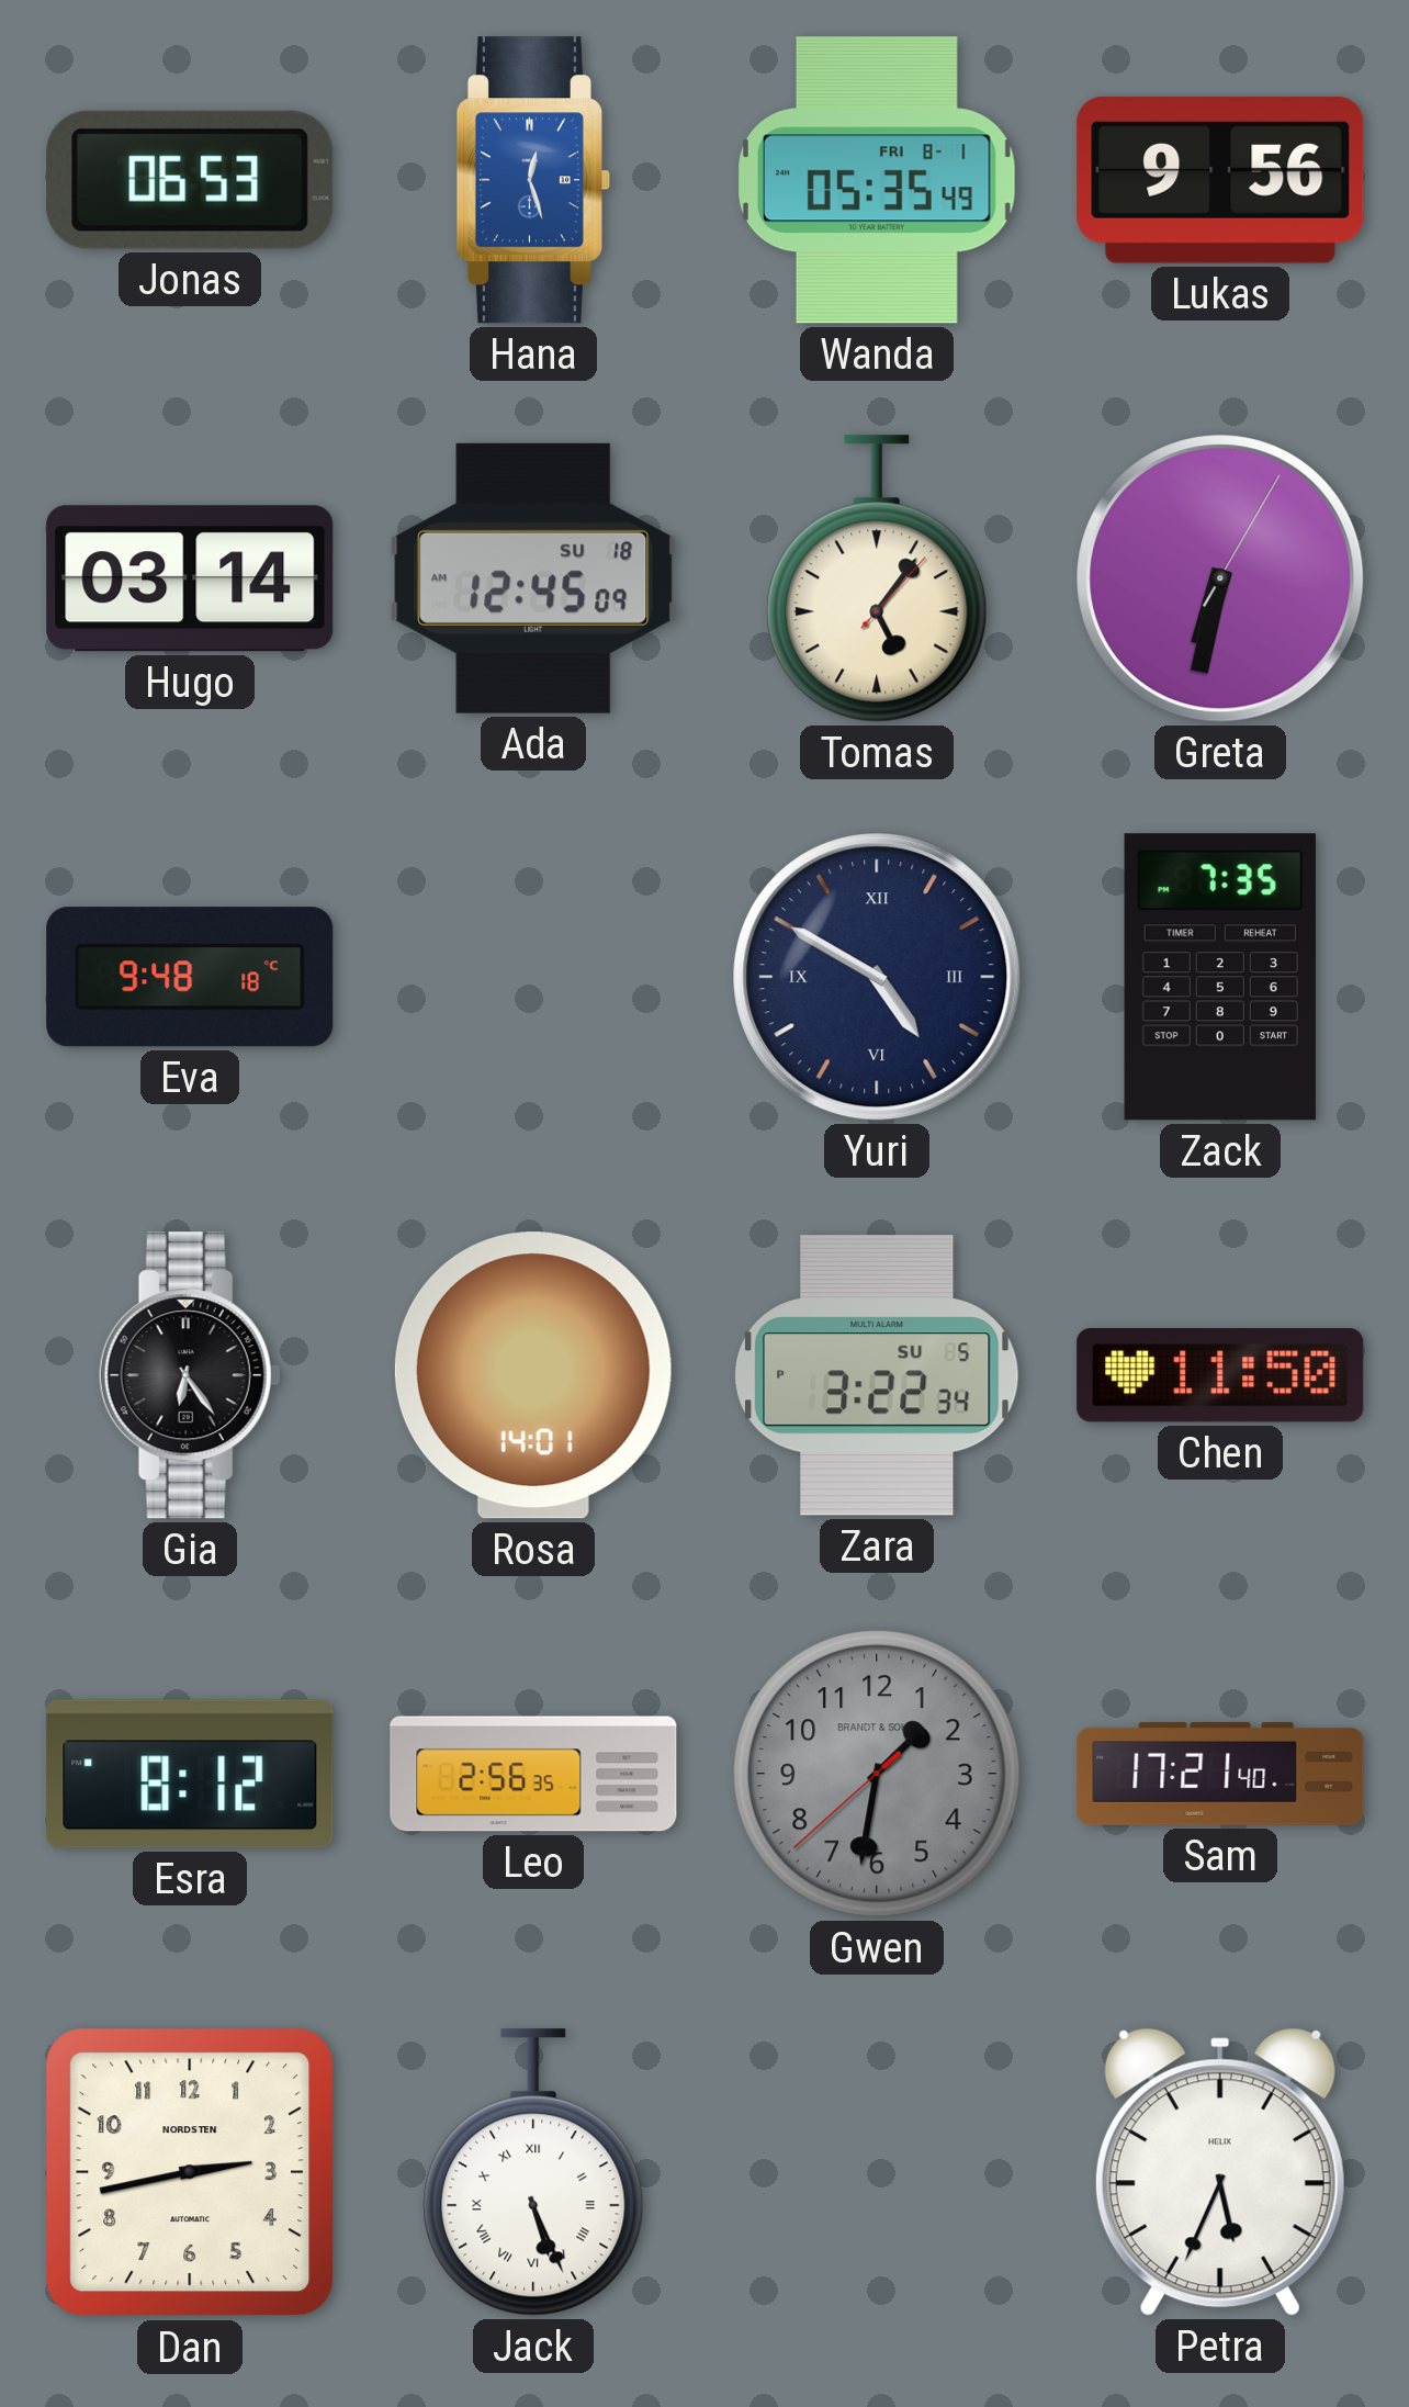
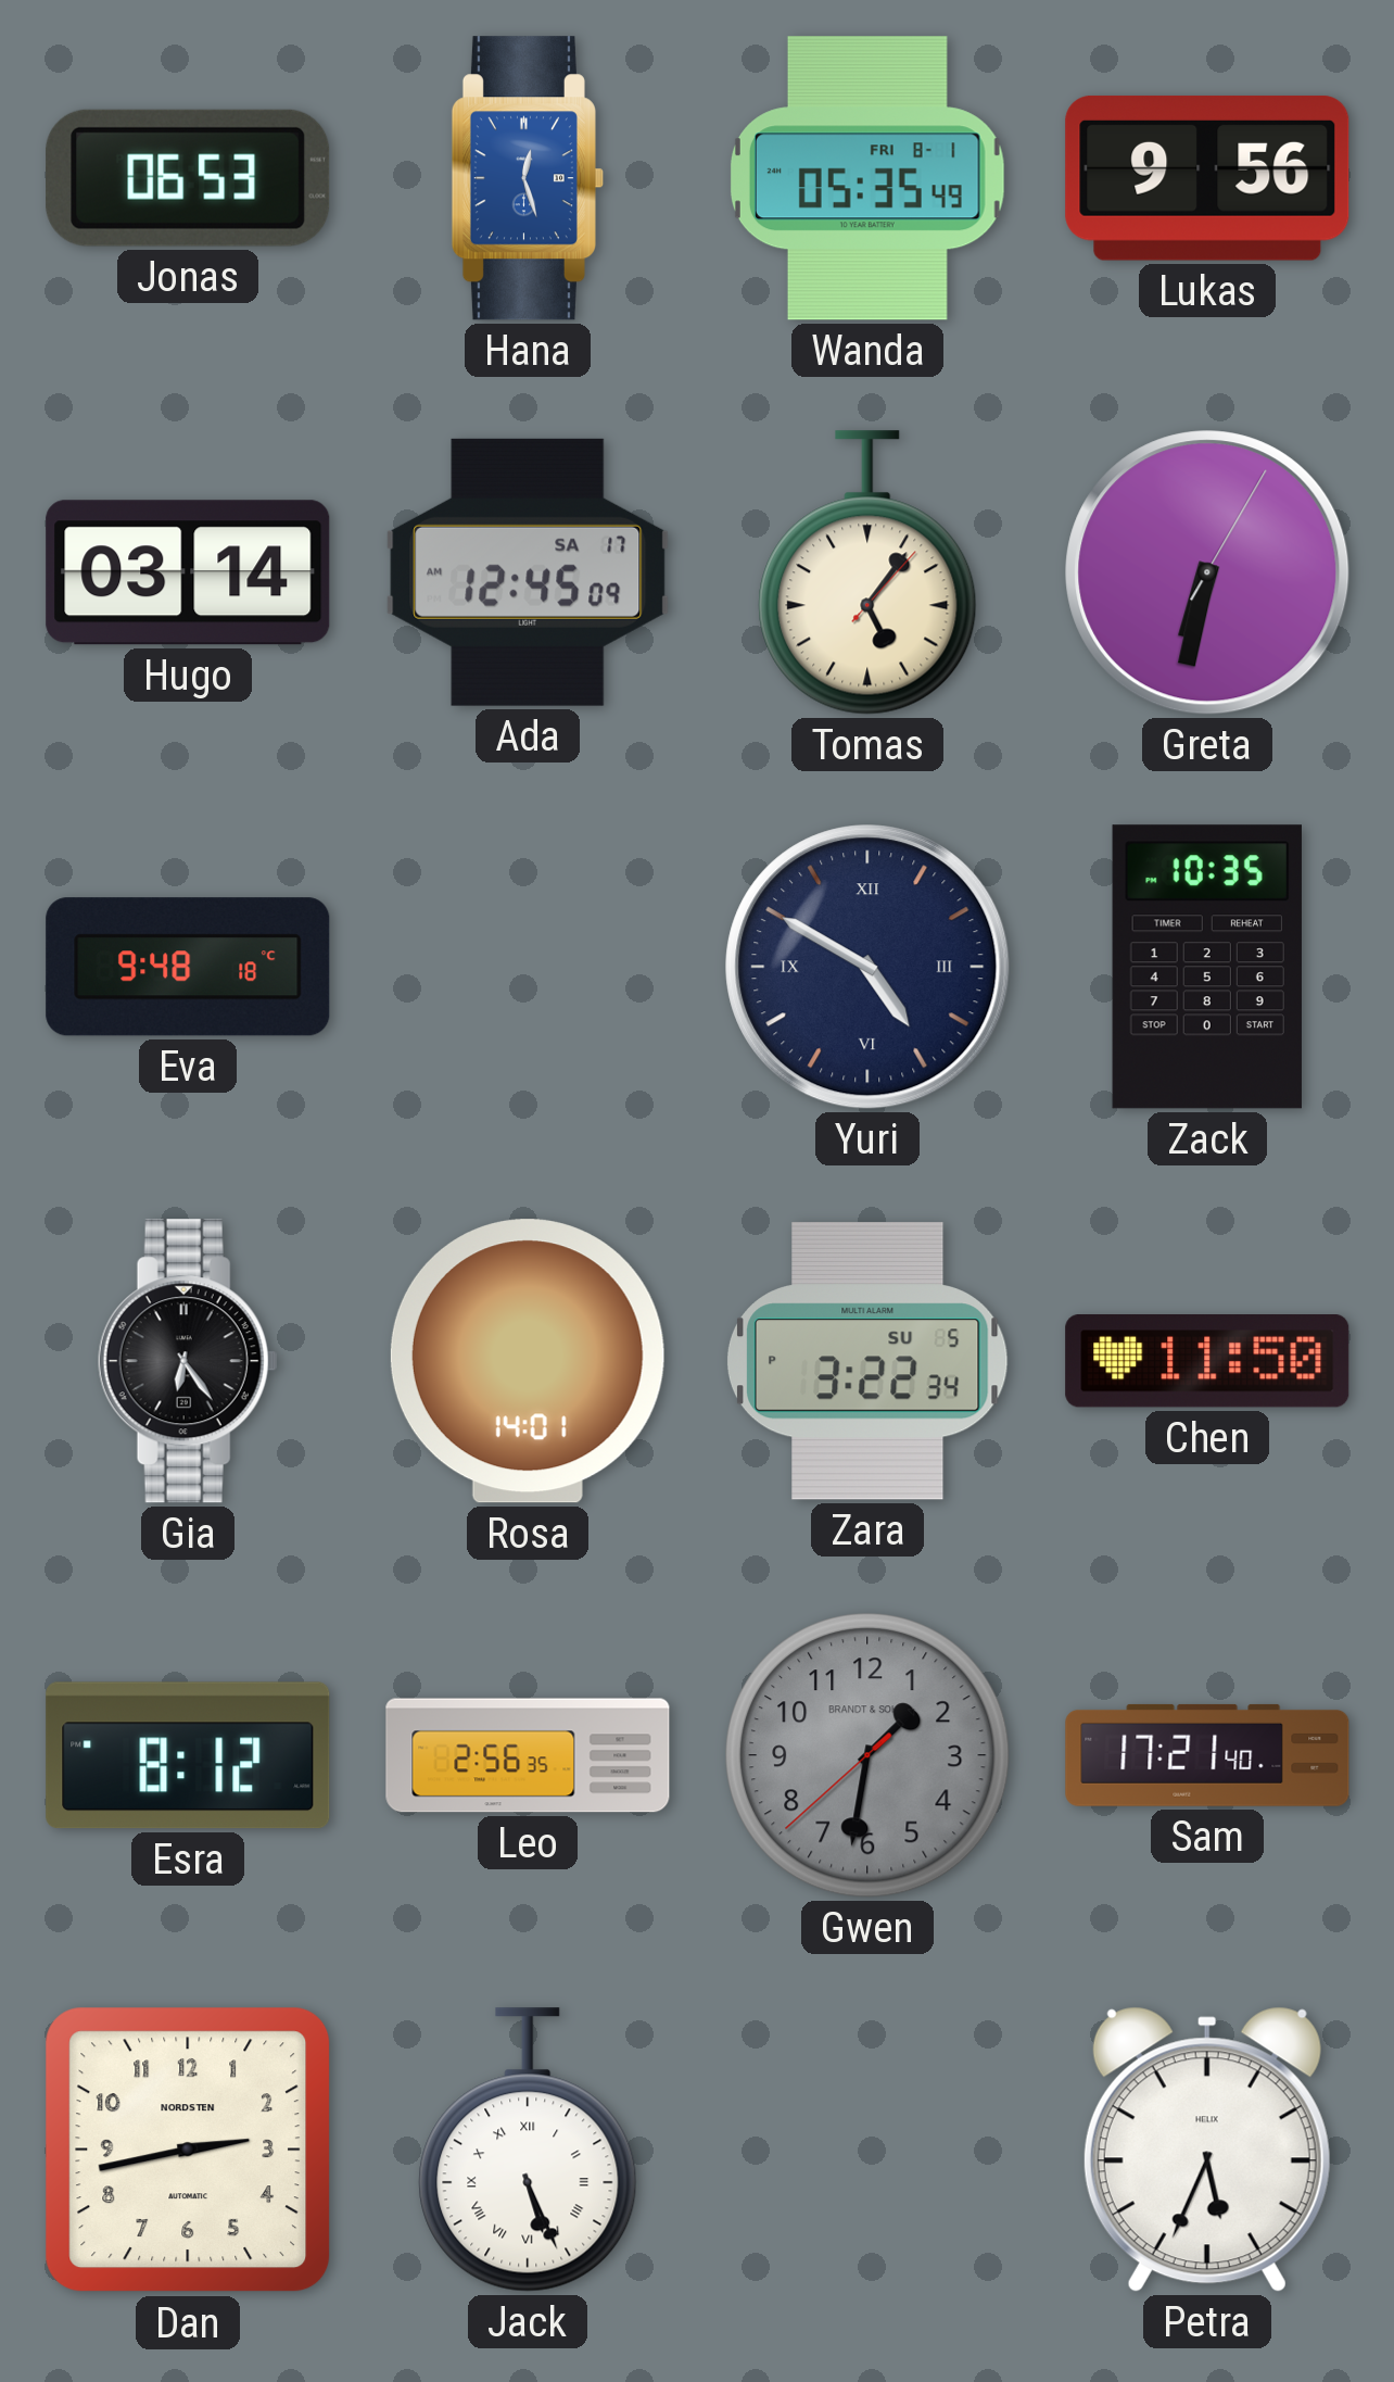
Ada date: SU 18 -> SA 17 (528, 572)
Zack: 7:35 -> 10:35 (1207, 967)
